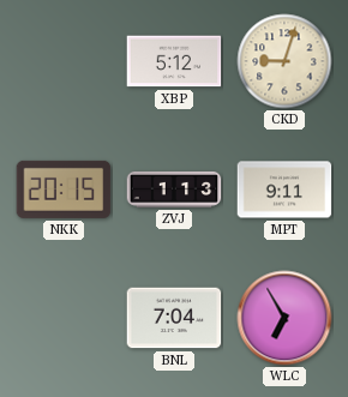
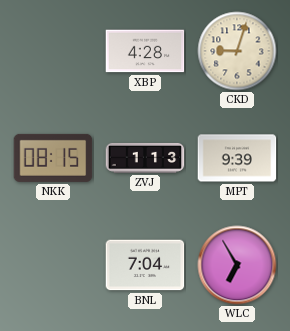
XBP: 5:12 -> 4:28 (145, 51)
NKK: 20:15 -> 08:15 (53, 158)
MPT: 9:11 -> 9:39 (237, 158)
